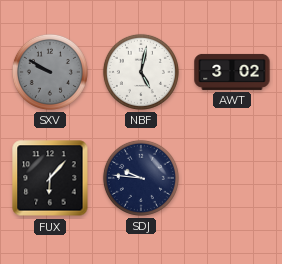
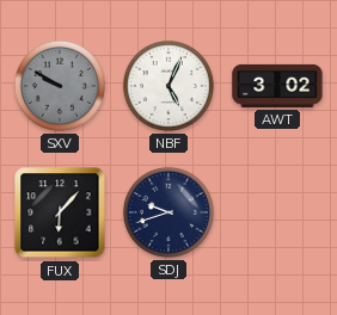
NBF: 5:02 -> 5:04 (168, 86)
SDJ: 9:46 -> 9:42 (168, 212)
